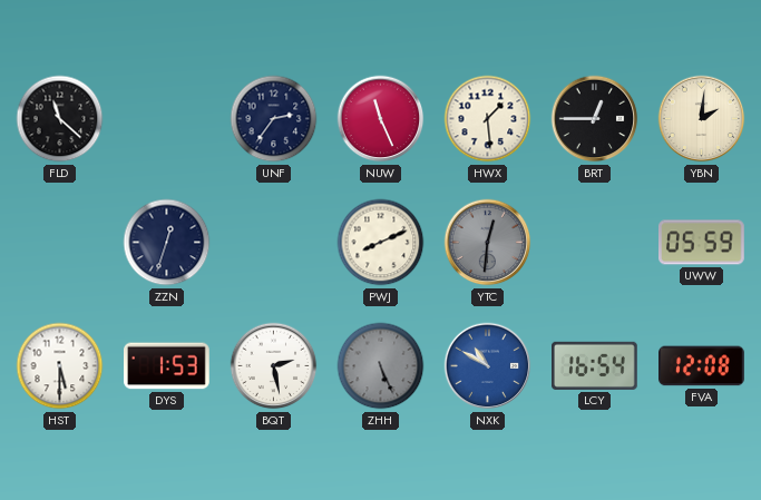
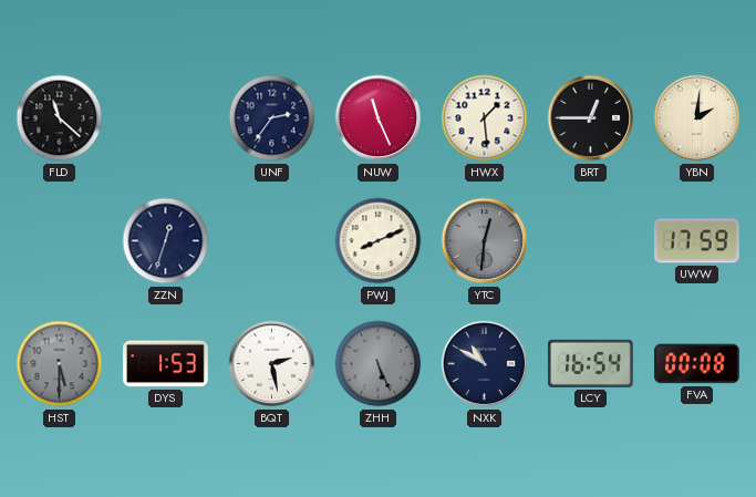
UWW: 05:59 -> 17:59 (697, 241)
HST dial: white -> grey (60, 364)
NXK dial: blue -> navy (485, 364)
FVA: 12:08 -> 00:08 (697, 364)
